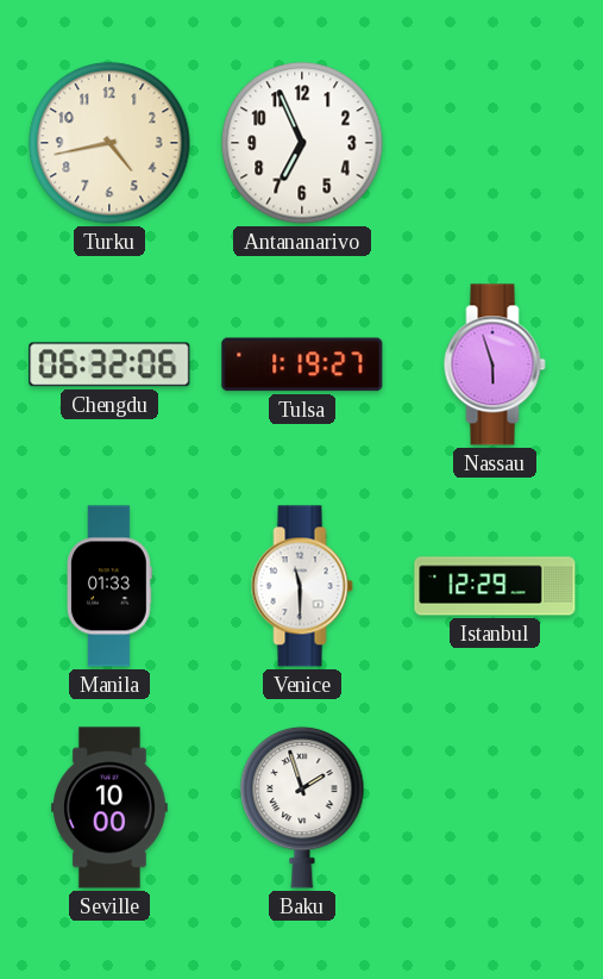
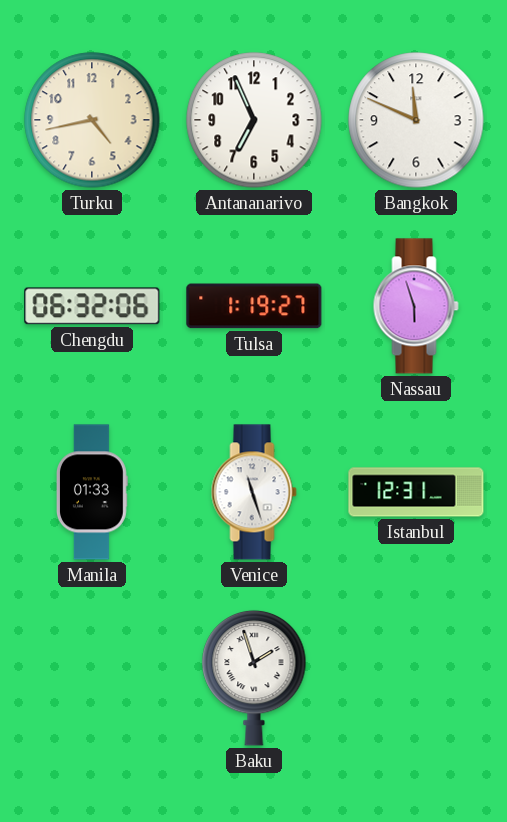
Bangkok: none -> 11:49 (416, 120)
Venice: 11:30 -> 11:27 (254, 492)
Istanbul: 12:29 -> 12:31 (416, 492)
Seville: 10:00 -> none (111, 807)
